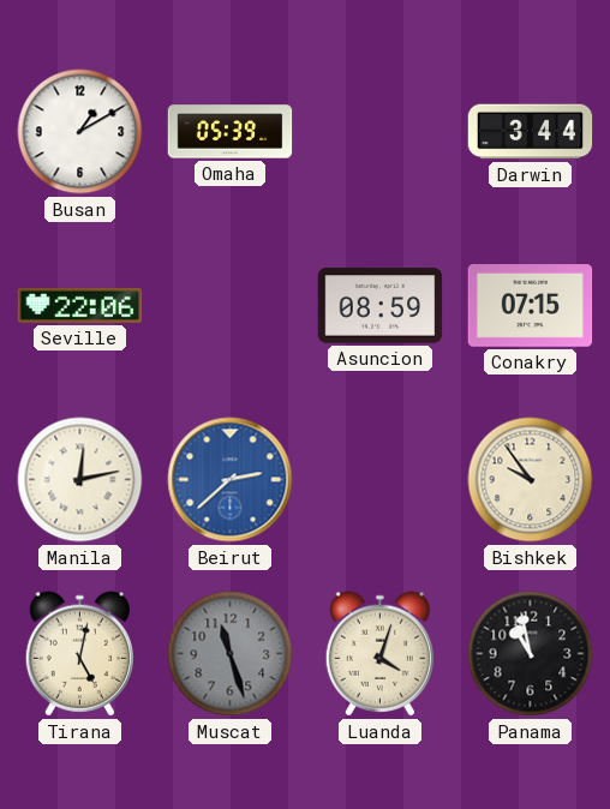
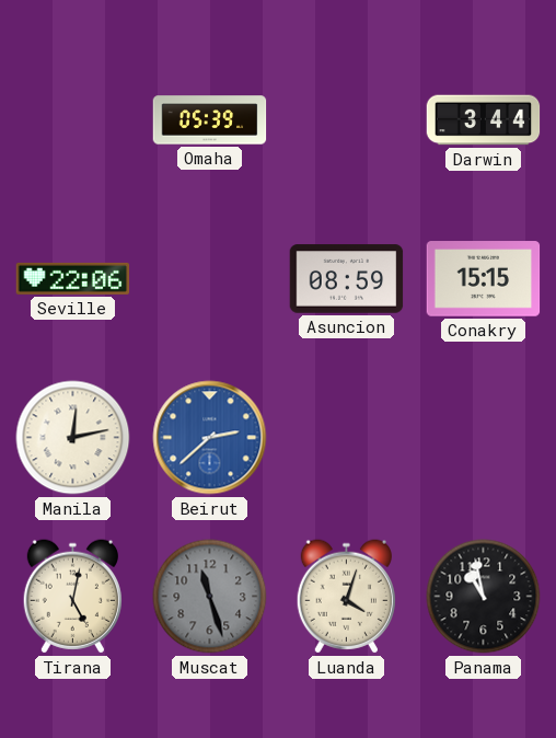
Busan: 1:10 -> none (80, 132)
Conakry: 07:15 -> 15:15 (484, 279)
Bishkek: 9:54 -> none (531, 480)
